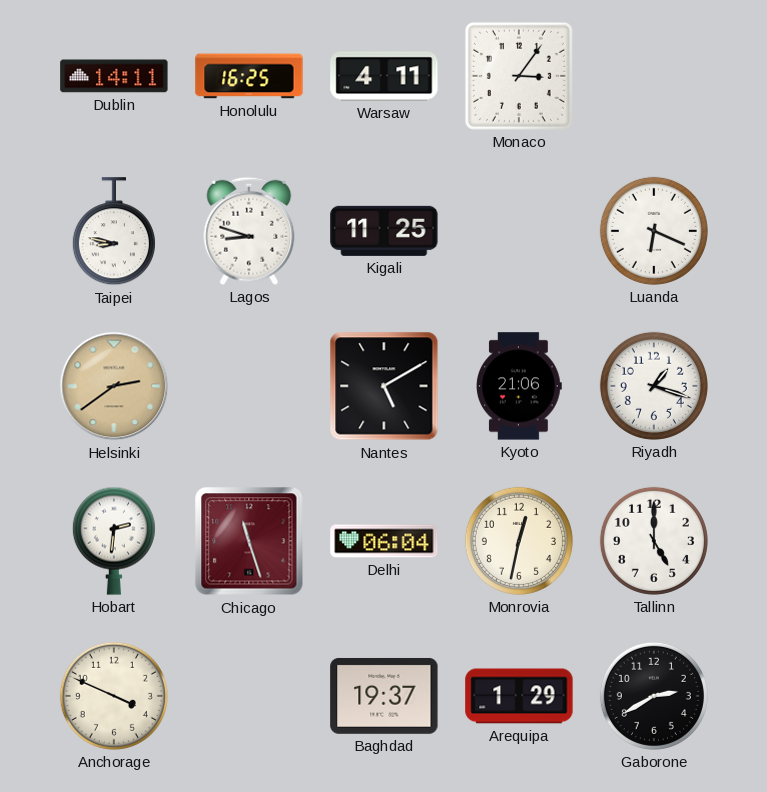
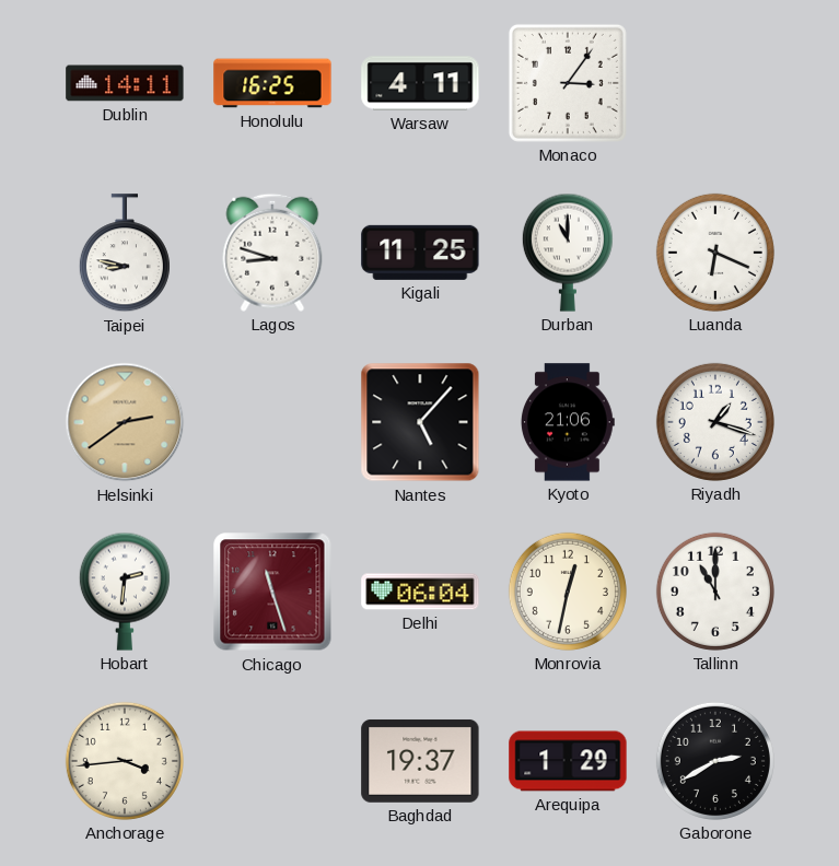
Durban: none -> 11:00 (568, 253)
Nantes: 5:10 -> 5:07 (420, 422)
Tallinn: 5:00 -> 11:00 (715, 592)
Anchorage: 3:49 -> 3:44 (125, 761)
